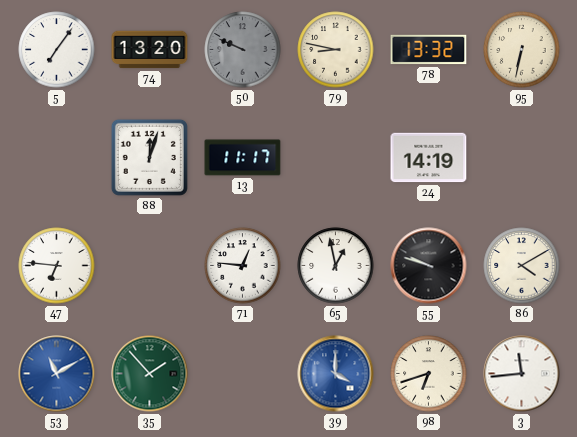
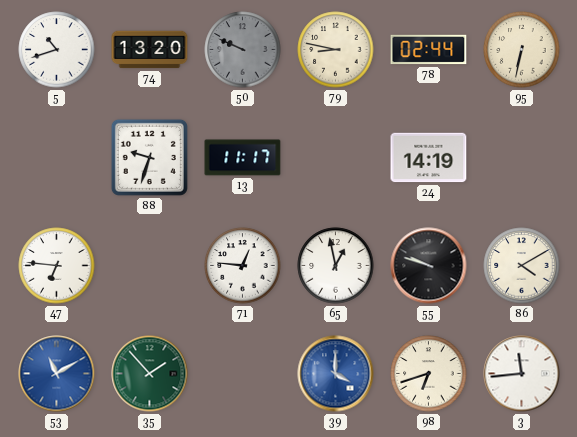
5: 7:06 -> 10:42 (57, 50)
78: 13:32 -> 02:44 (429, 50)
88: 12:03 -> 9:33 (149, 157)
